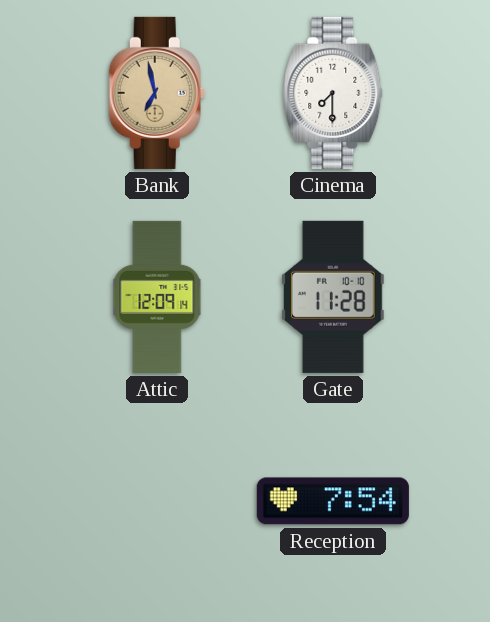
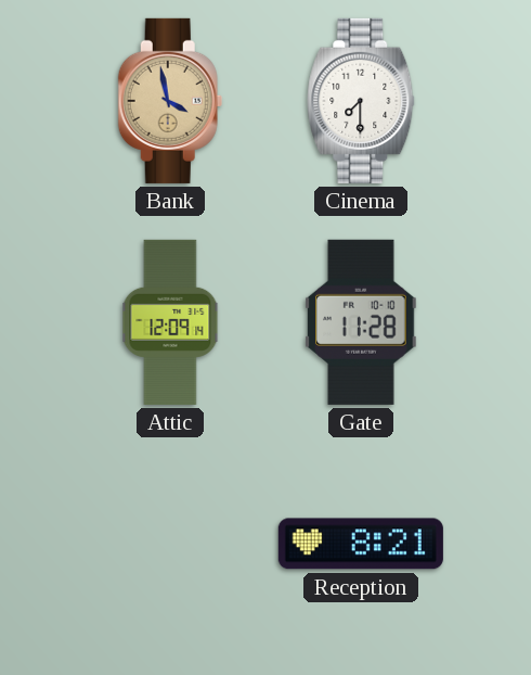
Bank: 6:58 -> 3:58 (170, 101)
Reception: 7:54 -> 8:21 (361, 544)
